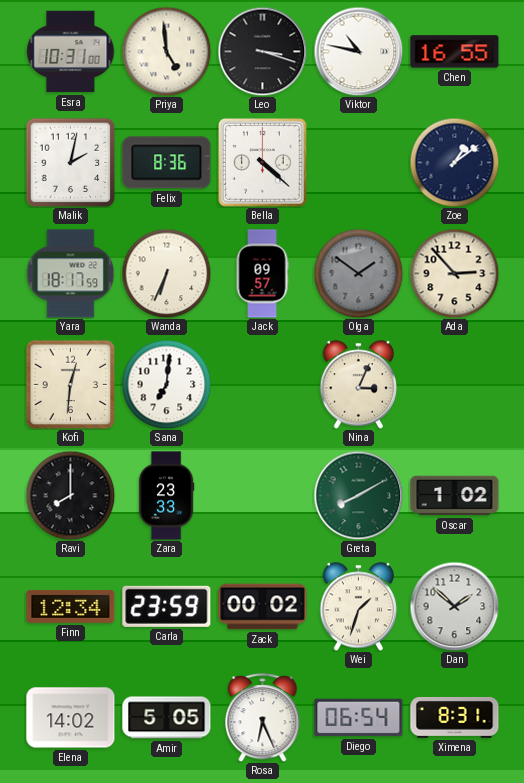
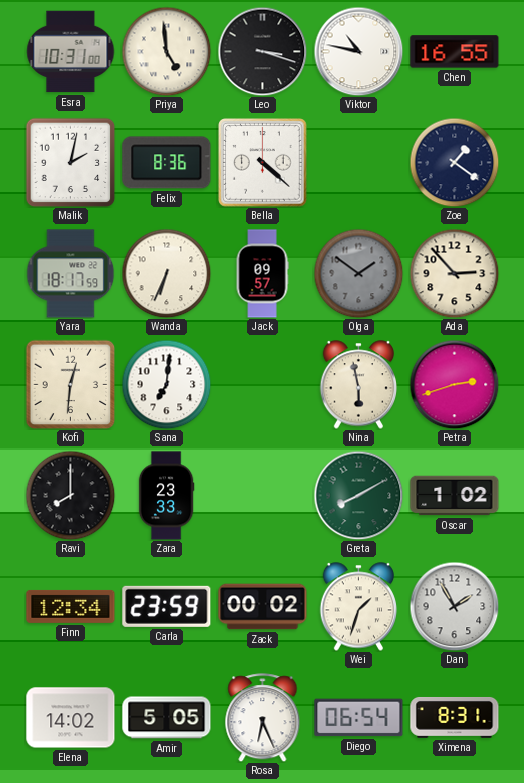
Zoe: 1:09 -> 1:21 (454, 162)
Nina: 3:04 -> 5:58 (359, 385)
Petra: none -> 2:42 (454, 384)
Dan: 1:52 -> 1:55 (454, 606)
